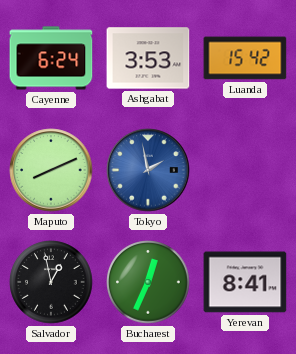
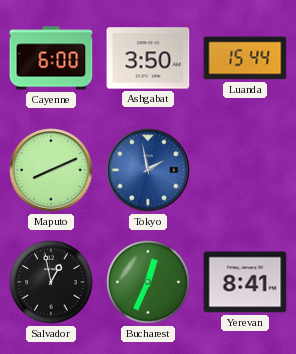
Cayenne: 6:24 -> 6:00 (51, 58)
Ashgabat: 3:53 -> 3:50 (148, 58)
Luanda: 15:42 -> 15:44 (245, 58)
